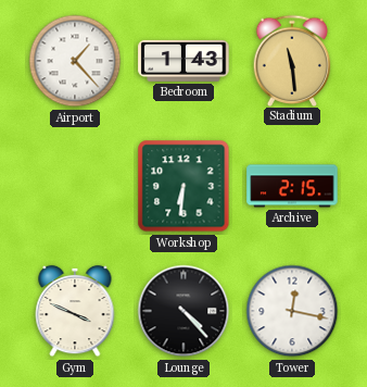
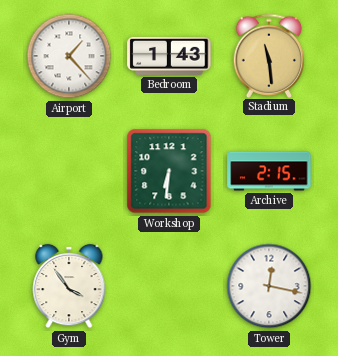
Gym: 3:49 -> 3:54 (69, 286)
Lounge: 4:23 -> none (184, 311)
